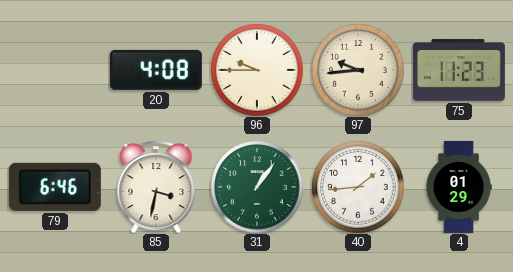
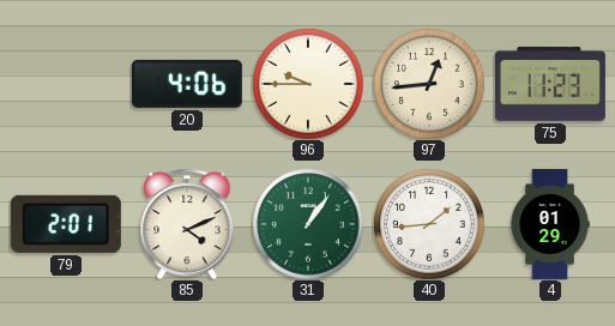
20: 4:08 -> 4:06 (187, 84)
97: 9:44 -> 12:44 (429, 84)
79: 6:46 -> 2:01 (66, 224)
85: 3:32 -> 4:11 (187, 224)
